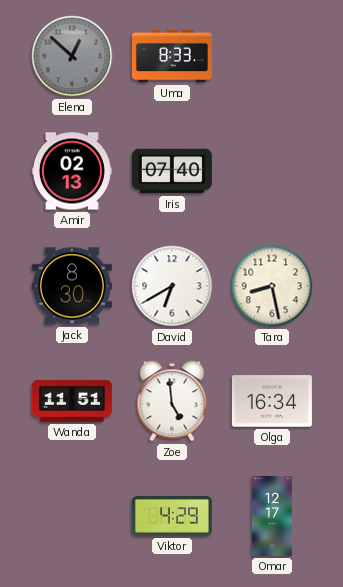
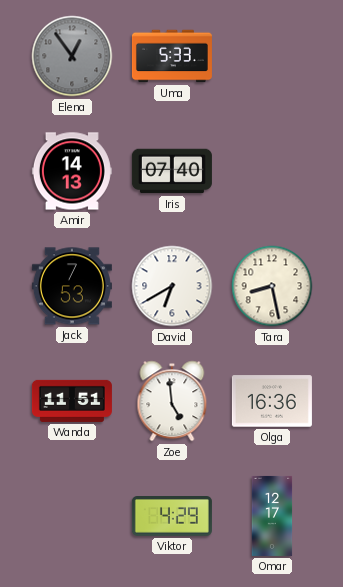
Elena: 12:52 -> 12:54 (72, 56)
Uma: 8:33 -> 5:33 (172, 56)
Amir: 02:13 -> 14:13 (72, 171)
Jack: 8:30 -> 7:53 (72, 286)
Olga: 16:34 -> 16:36 (272, 401)
